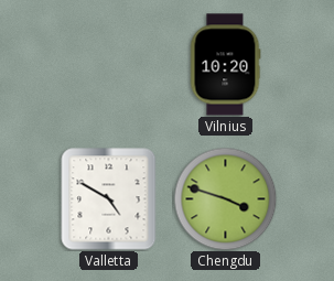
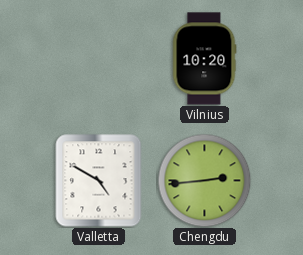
Chengdu: 3:48 -> 2:44 (204, 180)
